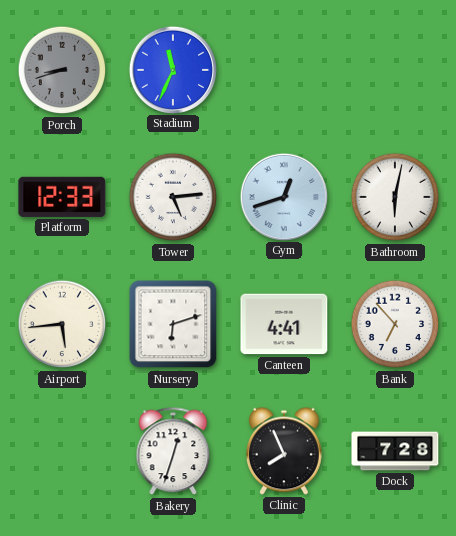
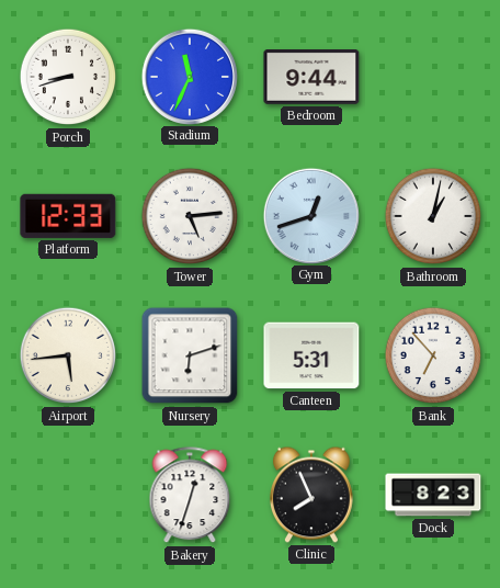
Porch dial: grey -> white (68, 77)
Bedroom: none -> 9:44 (311, 78)
Bathroom: 6:02 -> 1:02 (433, 216)
Canteen: 4:41 -> 5:31 (311, 355)
Dock: 7:28 -> 8:23 (433, 495)
